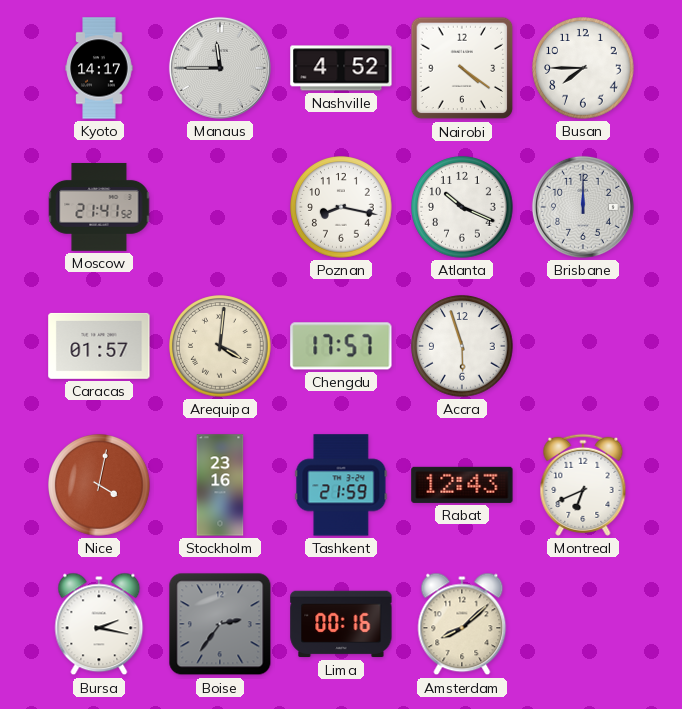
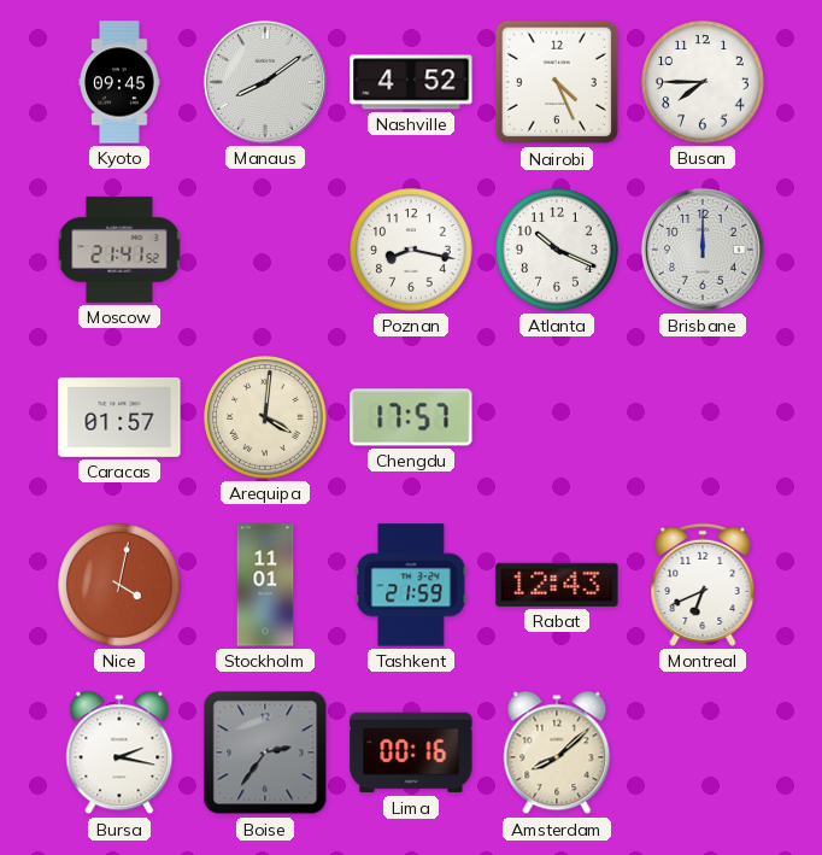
Kyoto: 14:17 -> 09:45 (119, 82)
Manaus: 11:45 -> 8:09 (265, 82)
Nairobi: 4:21 -> 4:26 (557, 82)
Accra: 5:57 -> none (462, 346)
Stockholm: 23:16 -> 11:01 (265, 585)
